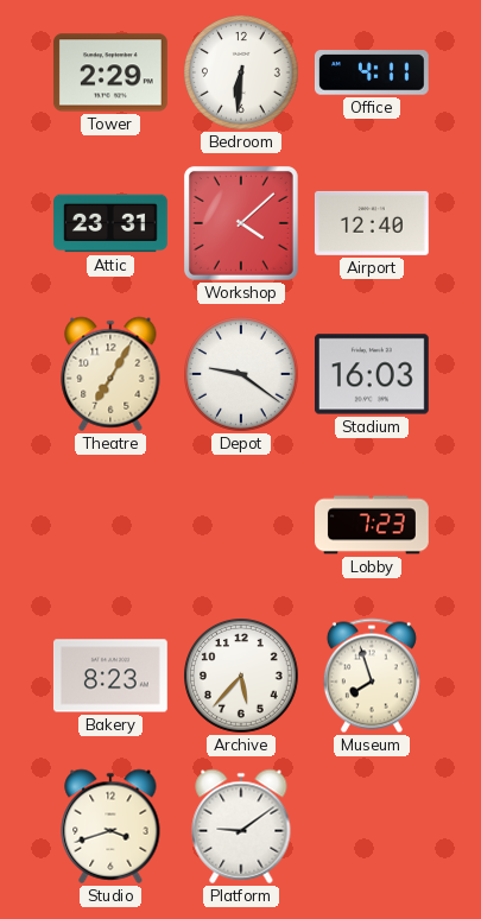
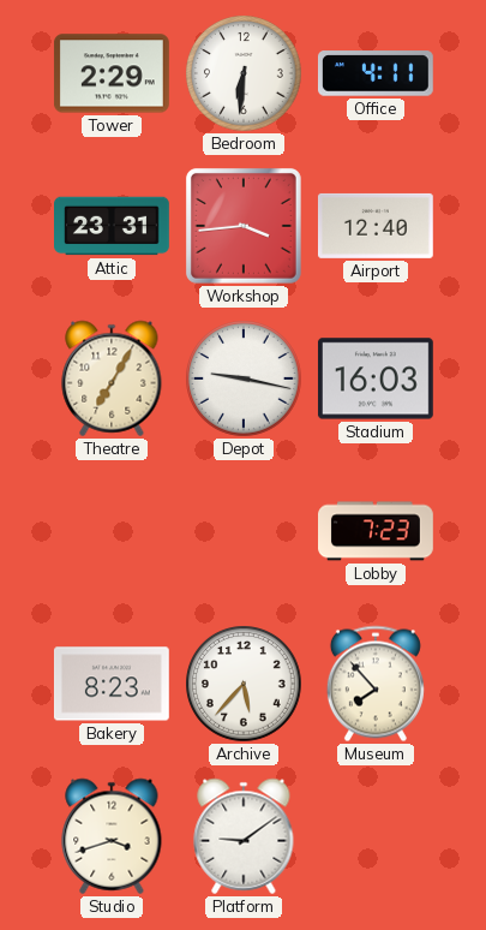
Workshop: 4:08 -> 3:44 (244, 226)
Depot: 9:21 -> 9:17 (245, 380)
Museum: 7:57 -> 7:53 (376, 684)
